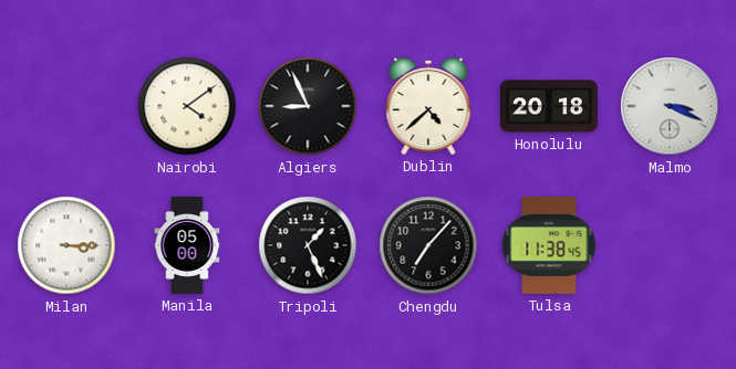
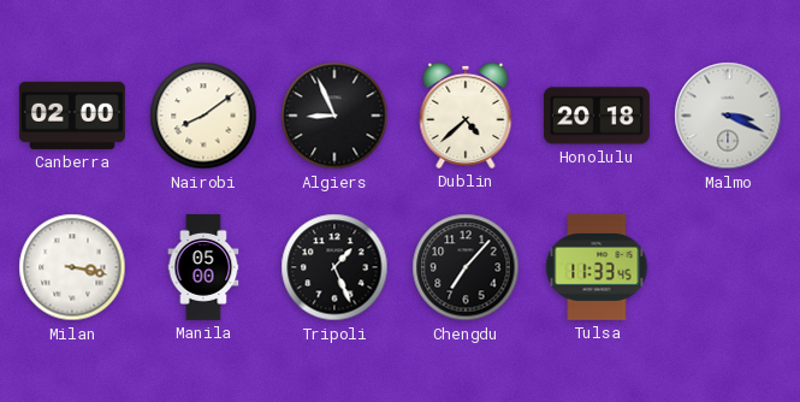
Canberra: none -> 02:00 (72, 116)
Nairobi: 4:09 -> 8:09 (203, 116)
Milan: 3:15 -> 3:17 (72, 267)
Tulsa: 11:38 -> 11:33 (597, 267)
